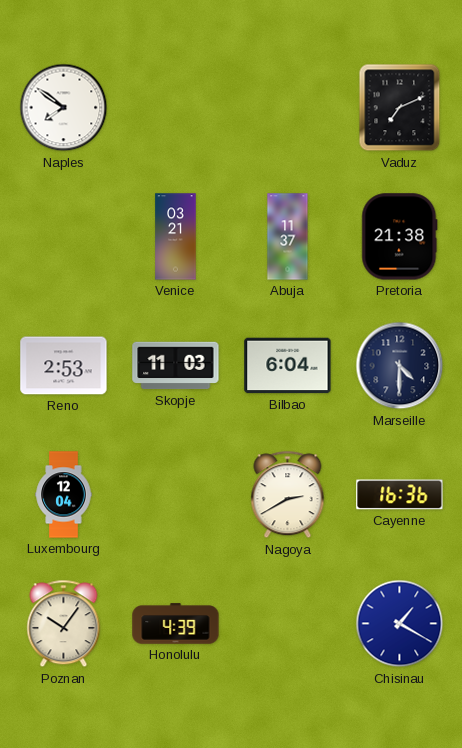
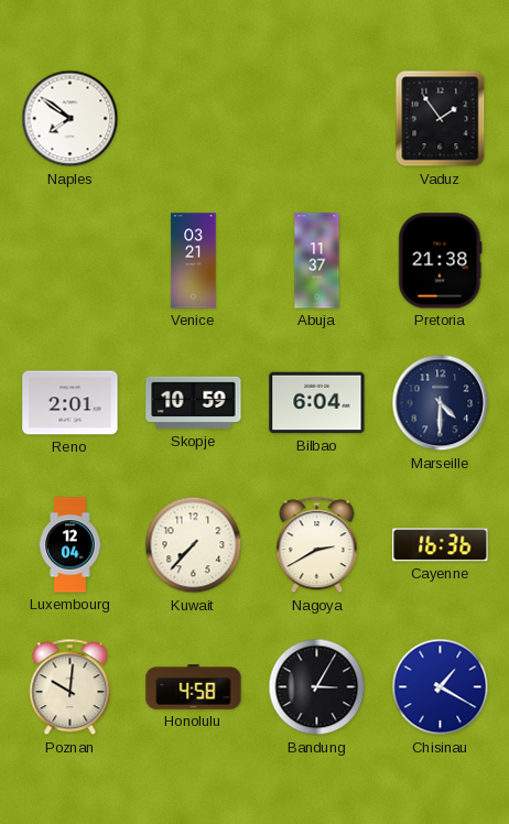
Vaduz: 7:11 -> 1:54 (441, 119)
Reno: 2:53 -> 2:01 (71, 403)
Skopje: 11:03 -> 10:59 (194, 403)
Kuwait: none -> 7:37 (194, 545)
Poznan: 10:06 -> 10:01 (71, 687)
Honolulu: 4:39 -> 4:58 (194, 687)
Bandung: none -> 3:05 (317, 687)
